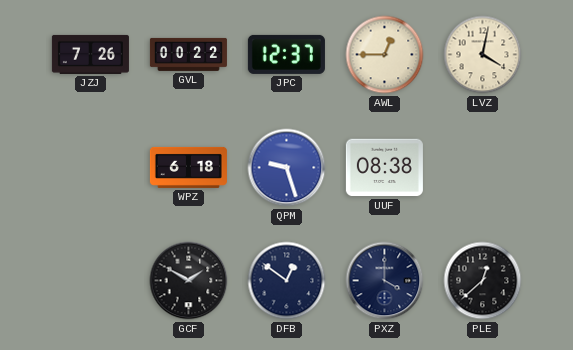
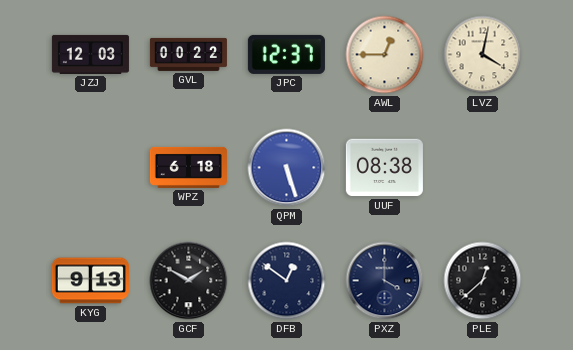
JZJ: 7:26 -> 12:03 (90, 54)
QPM: 9:27 -> 5:27 (287, 168)
KYG: none -> 9:13 (90, 281)
